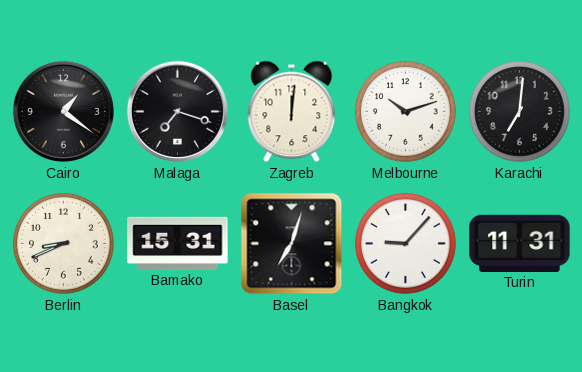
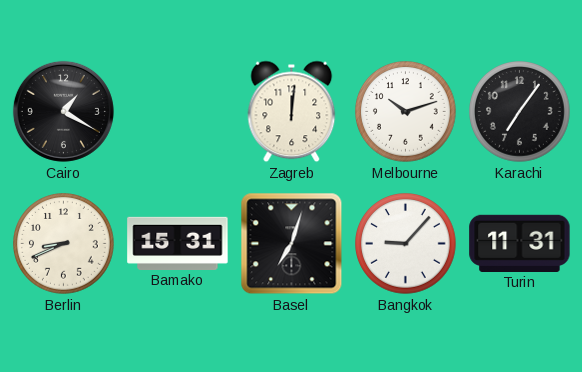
Cairo: 1:21 -> 1:20 (63, 111)
Malaga: 7:18 -> none (177, 111)
Karachi: 7:01 -> 7:06 (520, 112)
